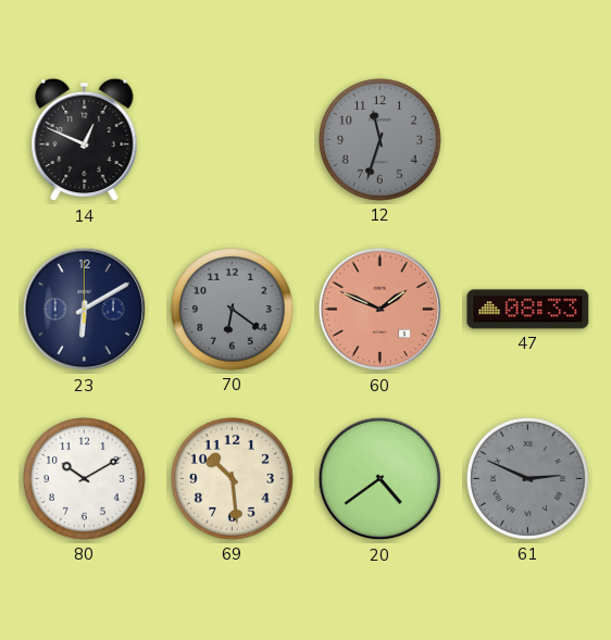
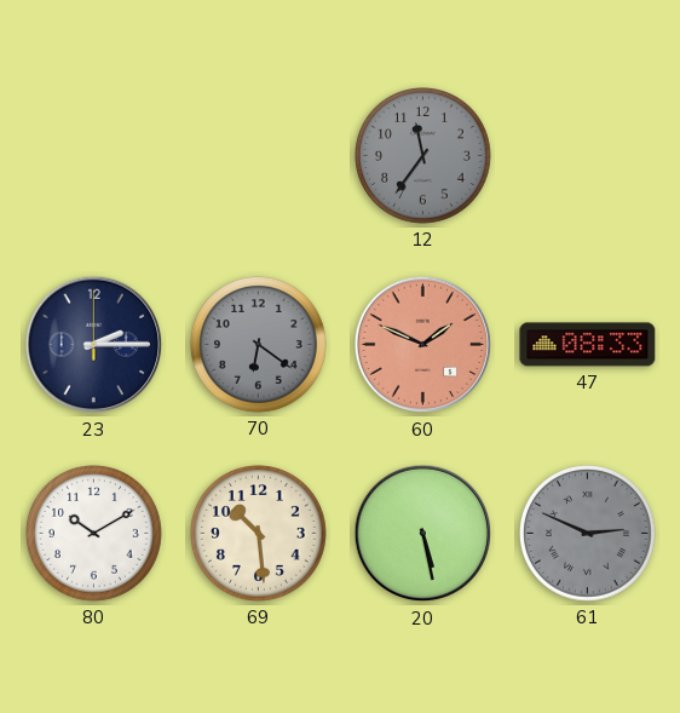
14: 12:49 -> none (85, 140)
12: 11:33 -> 11:36 (423, 156)
23: 6:10 -> 2:15 (94, 345)
20: 4:39 -> 5:28 (423, 534)
